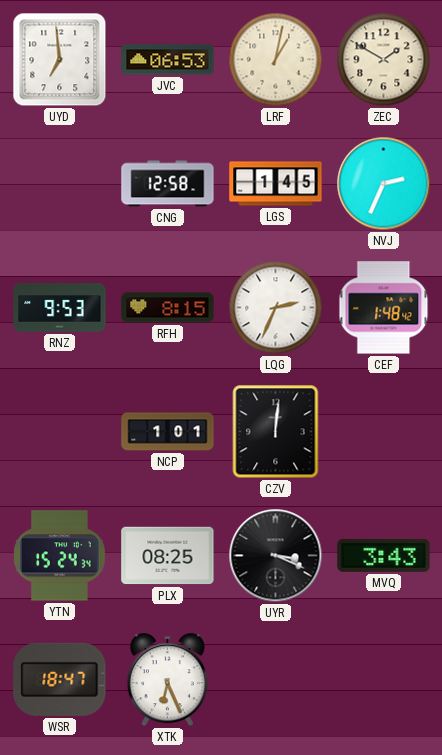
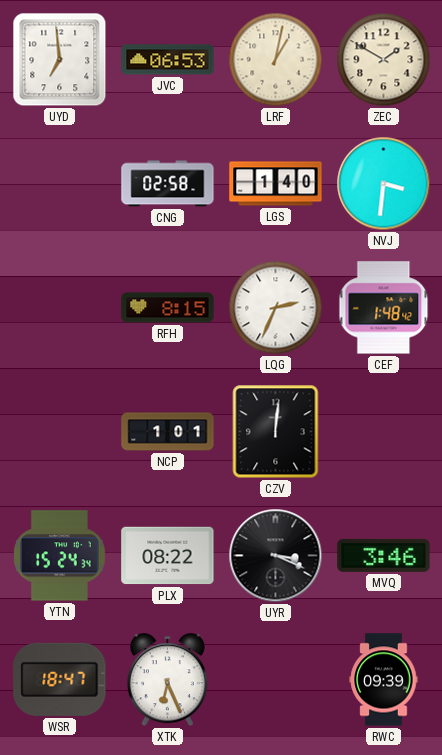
CNG: 12:58 -> 02:58 (168, 184)
LGS: 1:45 -> 1:40 (276, 184)
NVJ: 2:34 -> 3:31 (384, 184)
RNZ: 9:53 -> none (60, 308)
PLX: 08:25 -> 08:22 (168, 556)
MVQ: 3:43 -> 3:46 (384, 555)
RWC: none -> 09:39 (384, 680)
